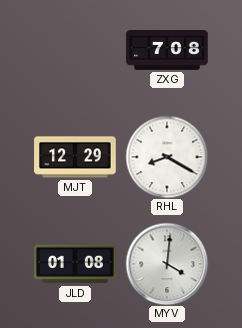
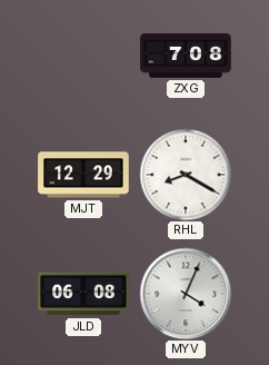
JLD: 01:08 -> 06:08 (83, 294)
MYV: 4:01 -> 4:04 (186, 294)
